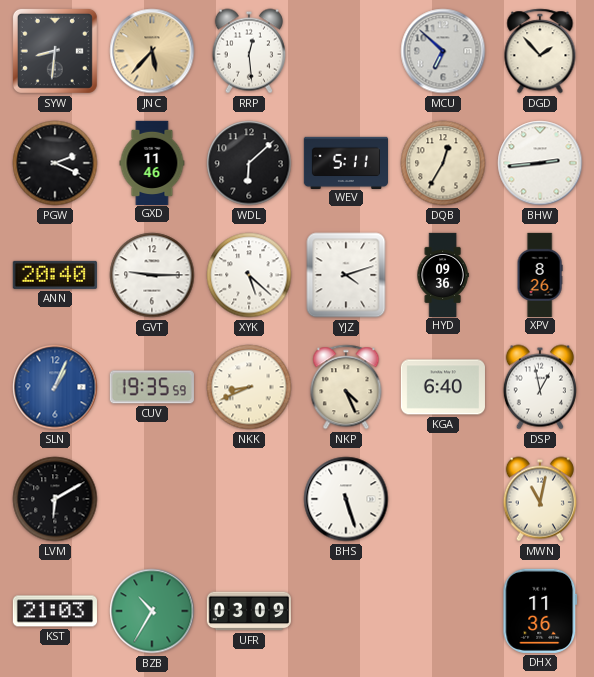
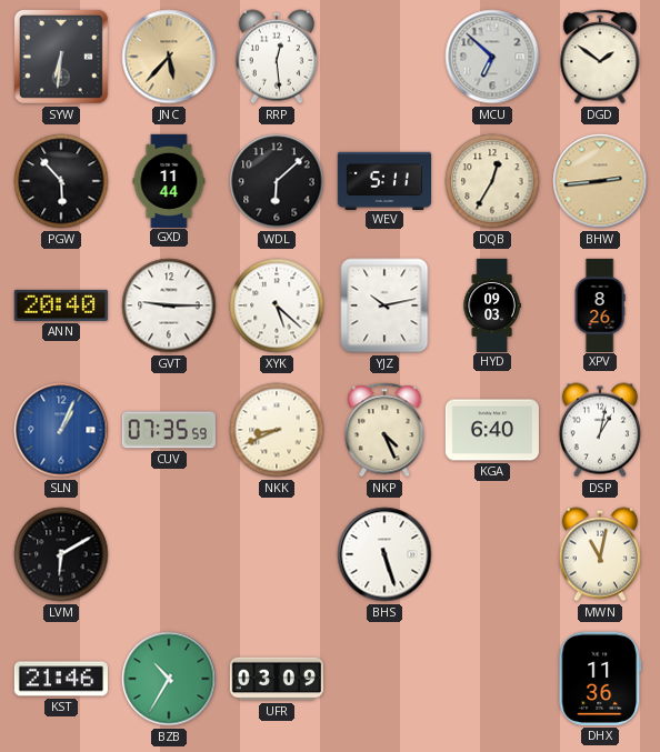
SYW: 8:31 -> 6:31 (61, 57)
DGD: 1:53 -> 1:51 (600, 57)
PGW: 2:19 -> 5:53 (61, 181)
GXD: 11:46 -> 11:44 (169, 180)
BHW dial: white -> champagne (600, 181)
YJZ: 4:12 -> 10:13 (384, 305)
HYD: 09:36 -> 09:03 (492, 304)
CUV: 19:35 -> 07:35 (169, 430)
DSP: 12:58 -> 1:02 (600, 430)
KST: 21:03 -> 21:46 (61, 679)
